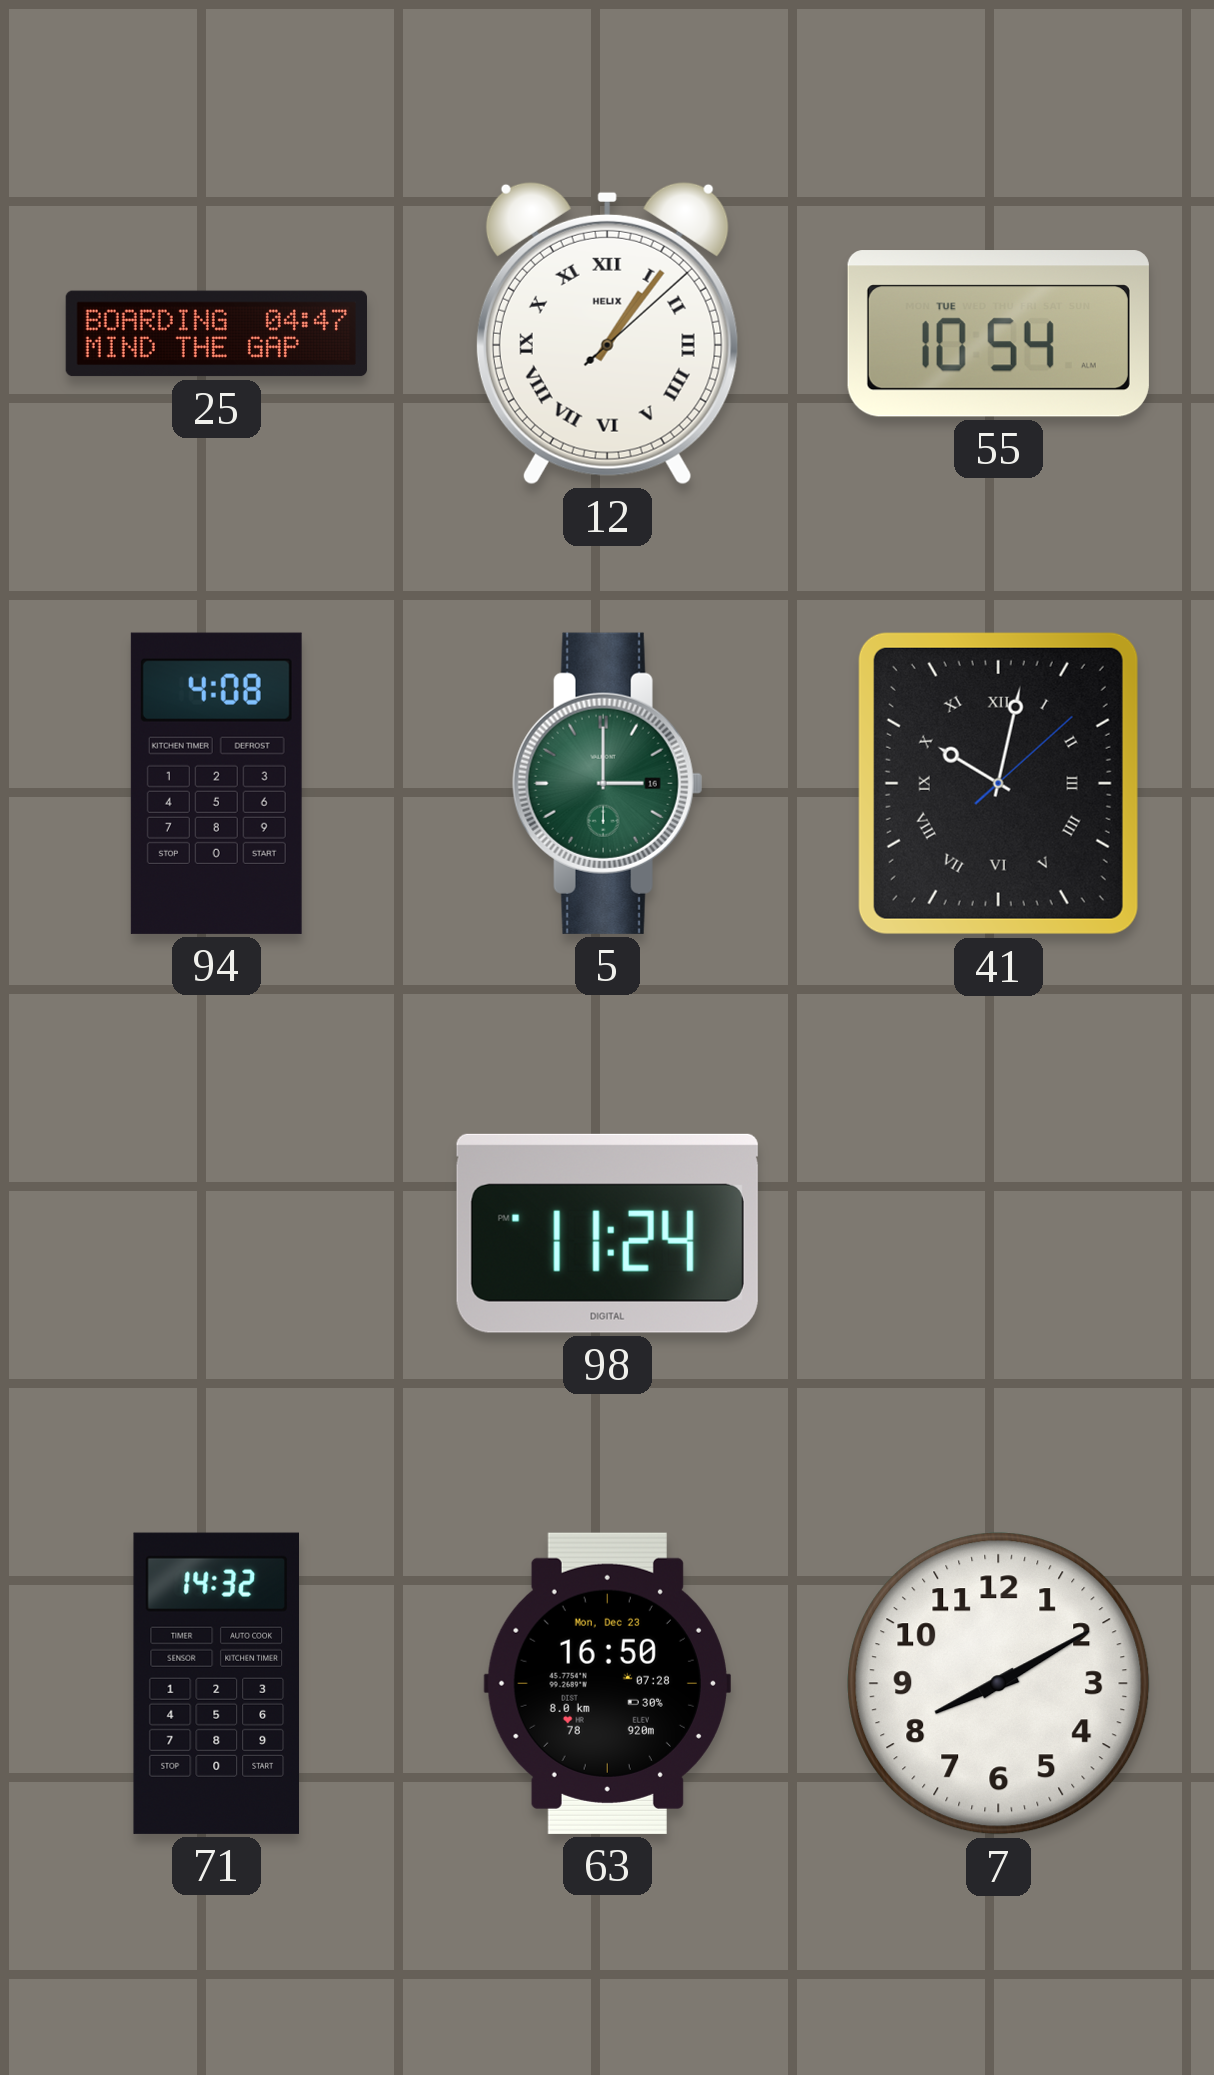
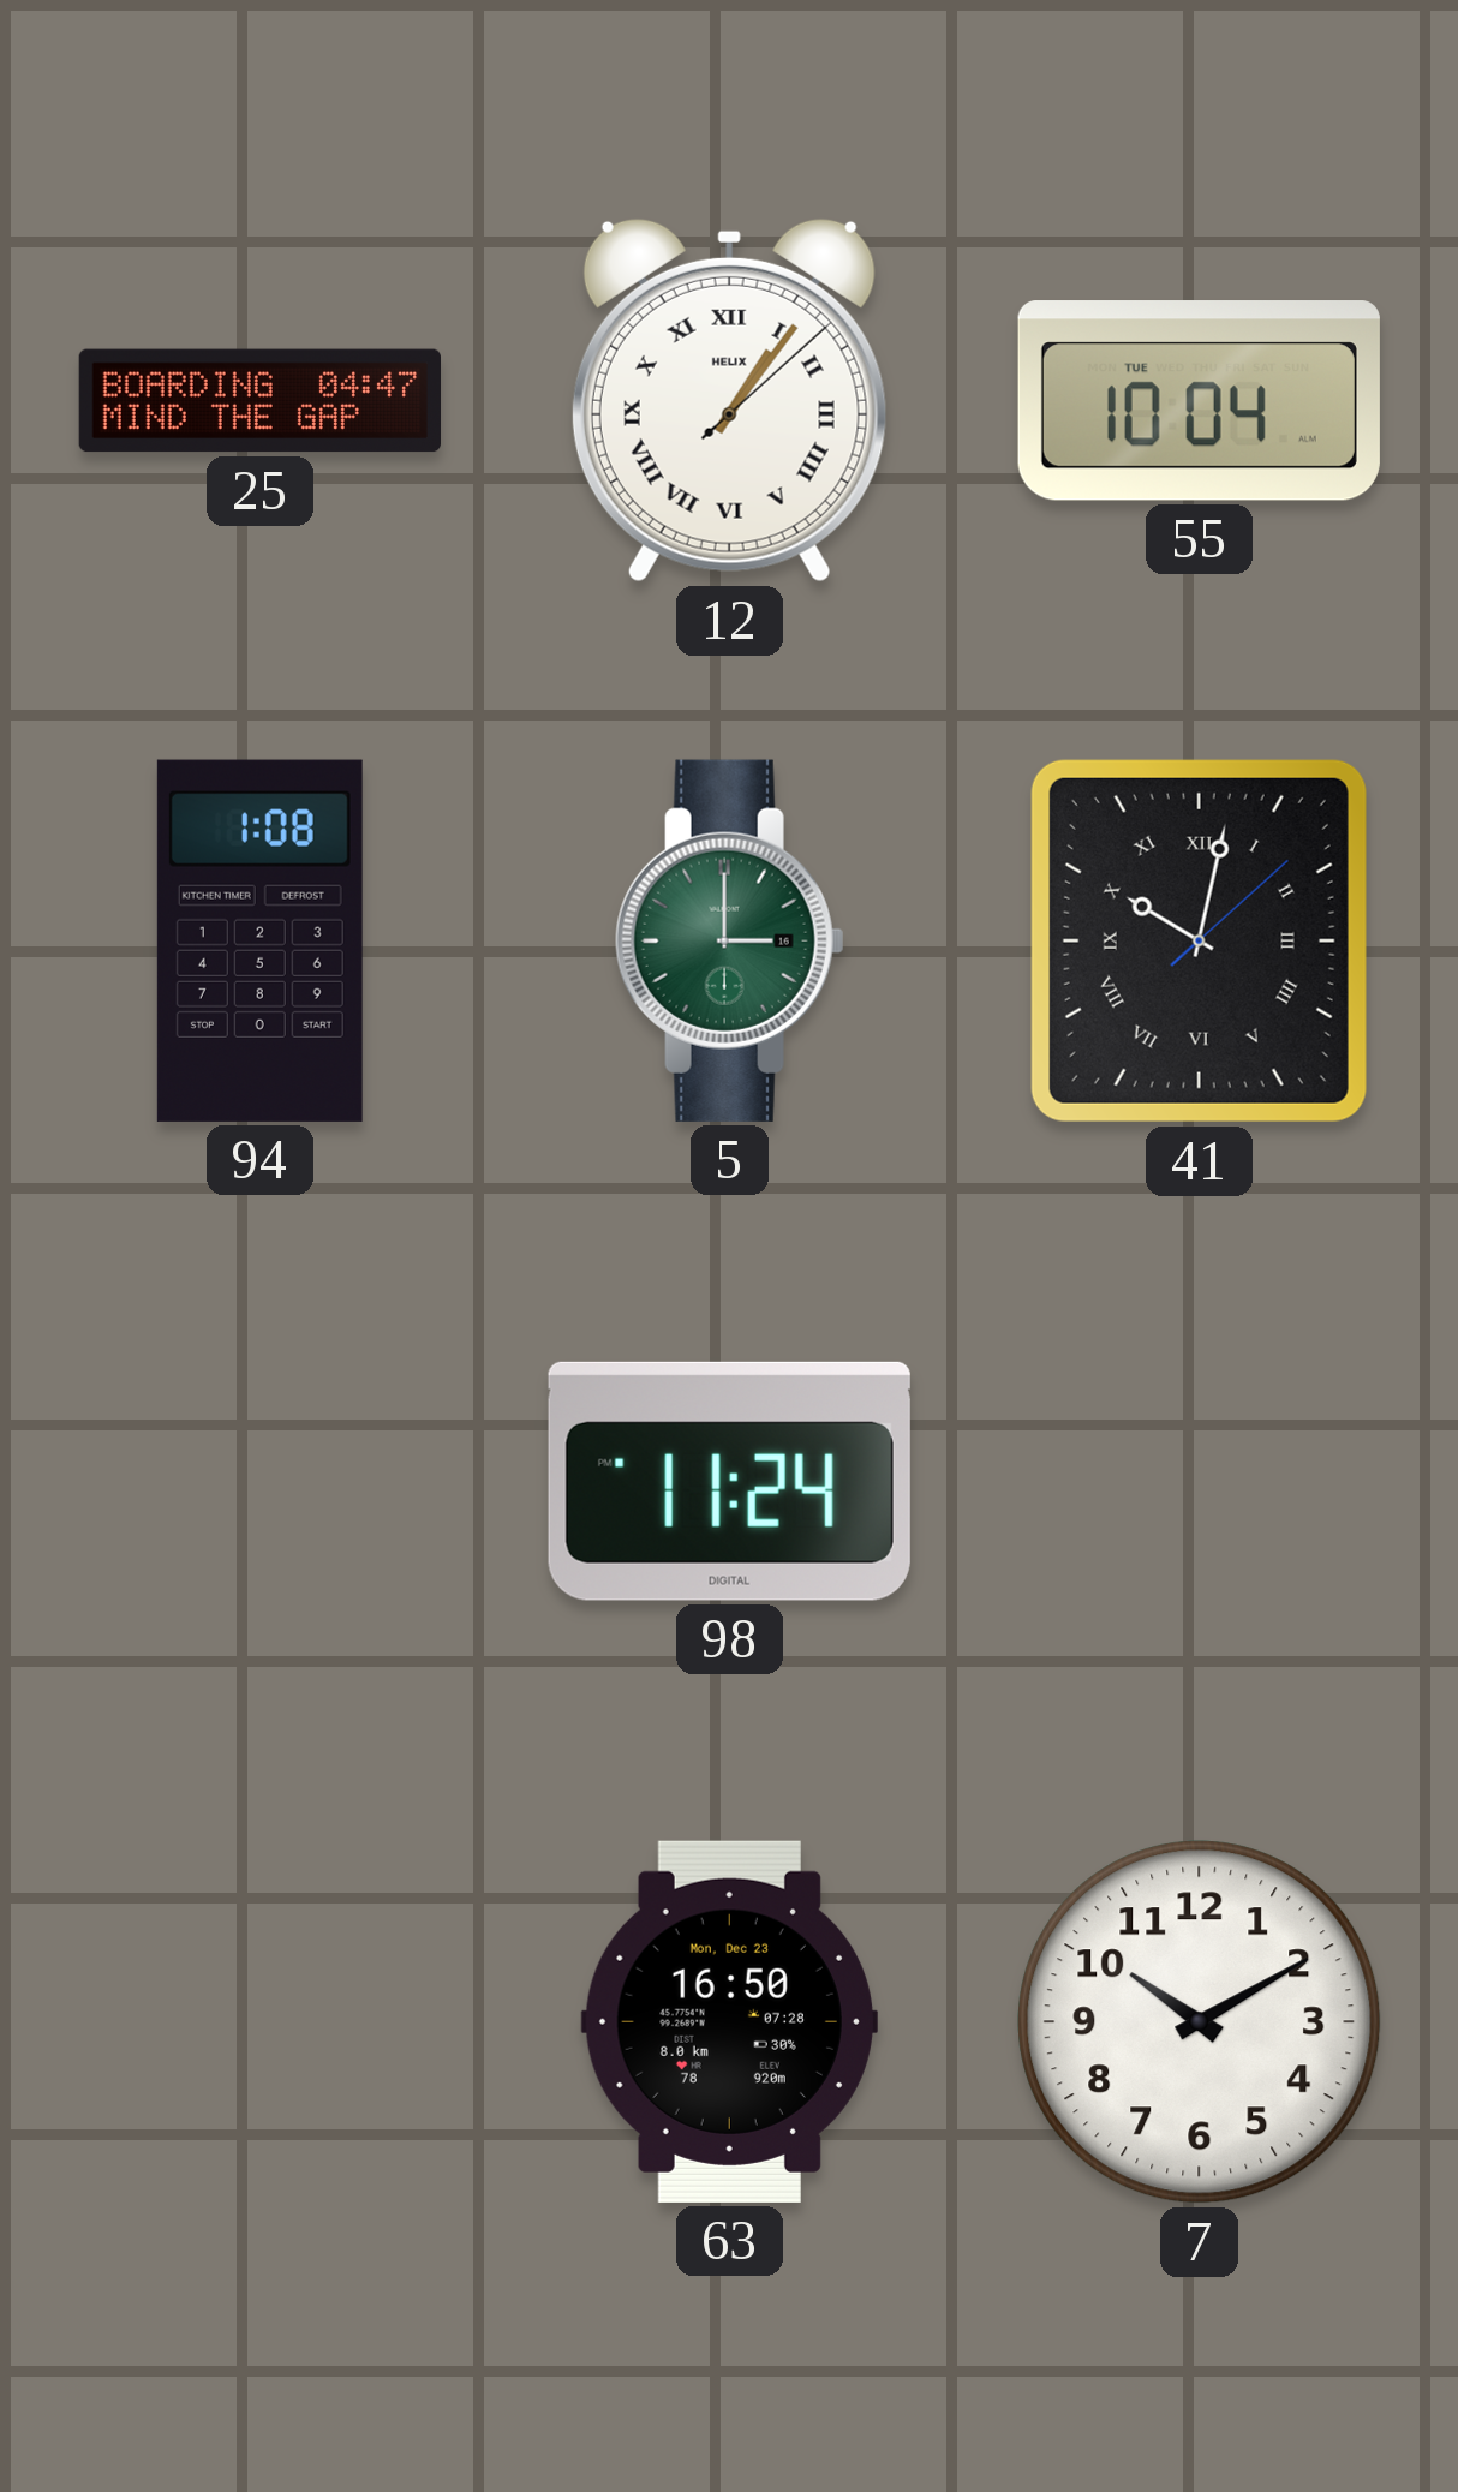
55: 10:54 -> 10:04 (1199, 401)
94: 4:08 -> 1:08 (259, 940)
71: 14:32 -> none (216, 1683)
7: 8:10 -> 10:10 (1200, 2022)
